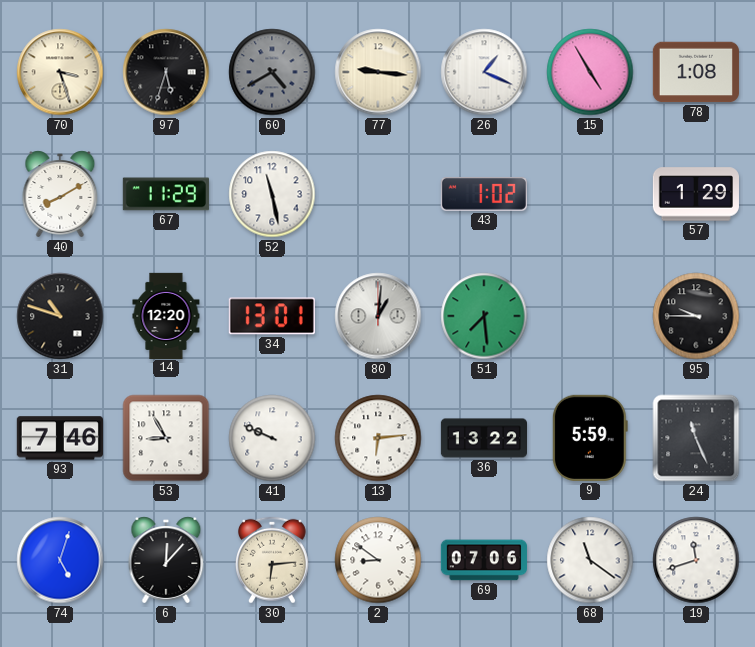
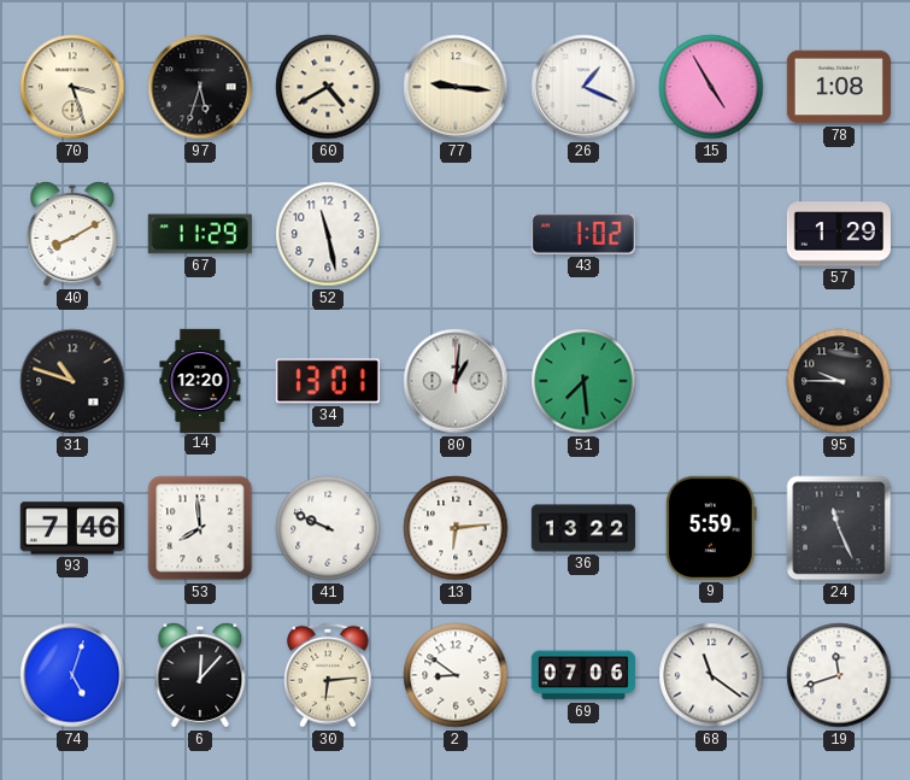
60 dial: grey -> cream (328, 87)
53: 8:55 -> 7:59 (200, 528)
